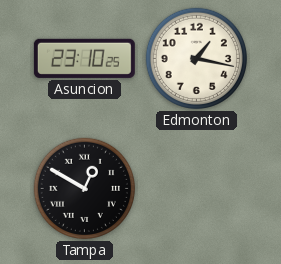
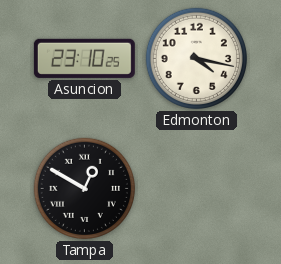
Edmonton: 1:17 -> 4:17 (196, 58)
